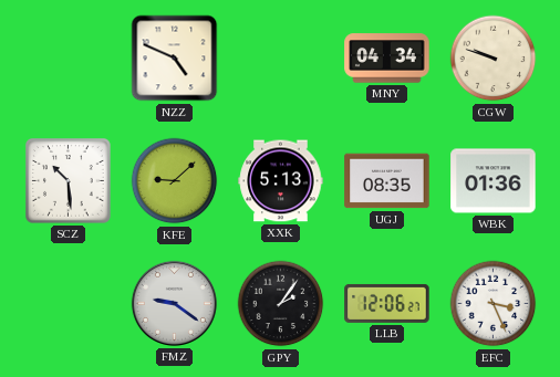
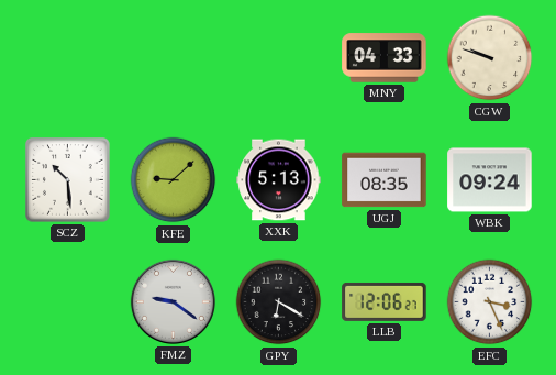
NZZ: 4:49 -> none (175, 59)
MNY: 04:34 -> 04:33 (385, 58)
WBK: 01:36 -> 09:24 (490, 180)
GPY: 2:06 -> 6:20 (279, 302)
